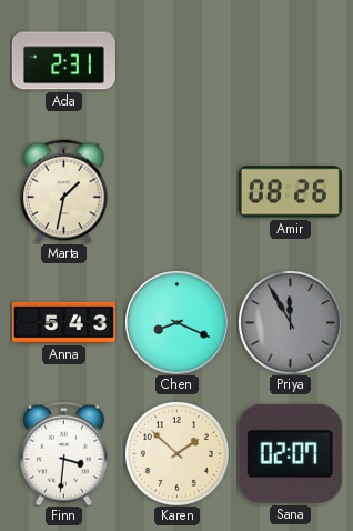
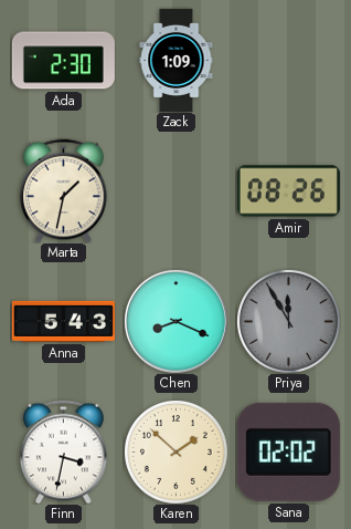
Ada: 2:31 -> 2:30 (63, 61)
Zack: none -> 1:09 (177, 60)
Finn: 3:31 -> 3:32 (64, 452)
Sana: 02:07 -> 02:02 (288, 452)
